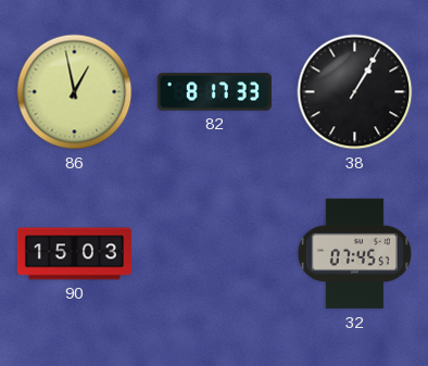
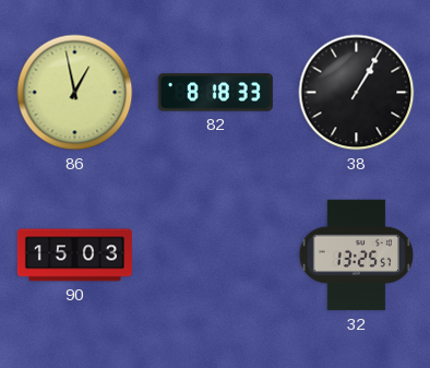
82: 8:17 -> 8:18 (215, 93)
32: 07:45 -> 13:25 (356, 256)
